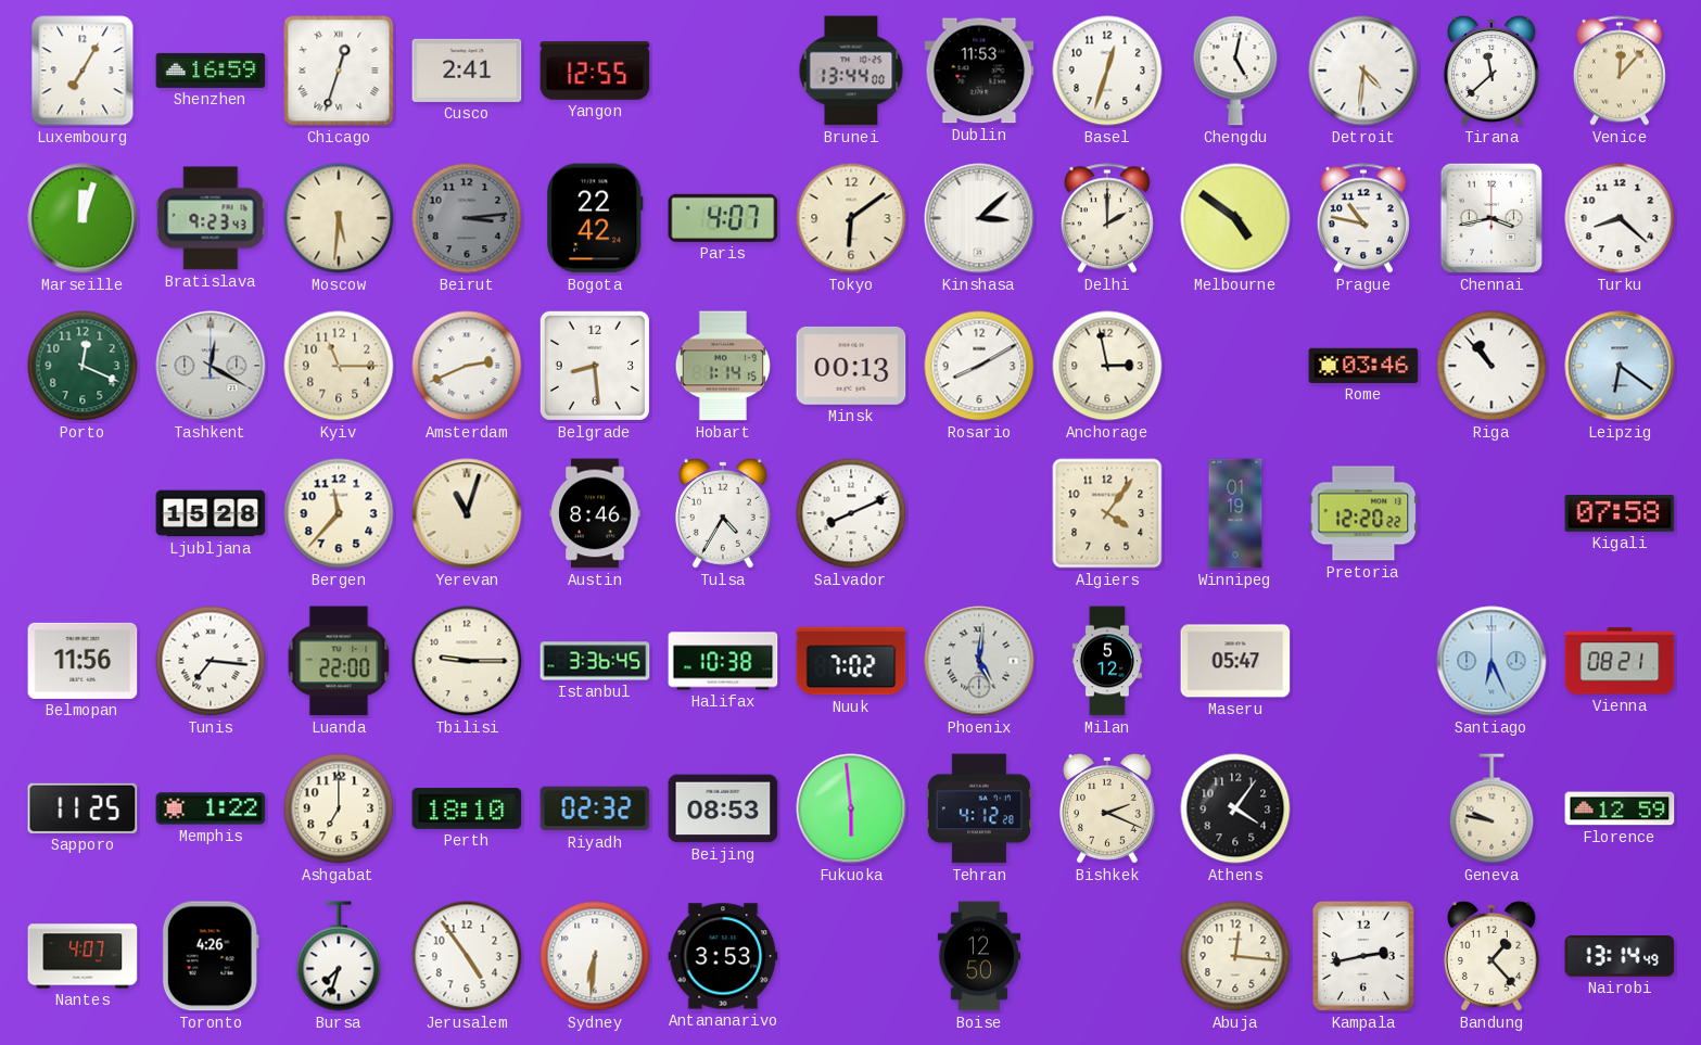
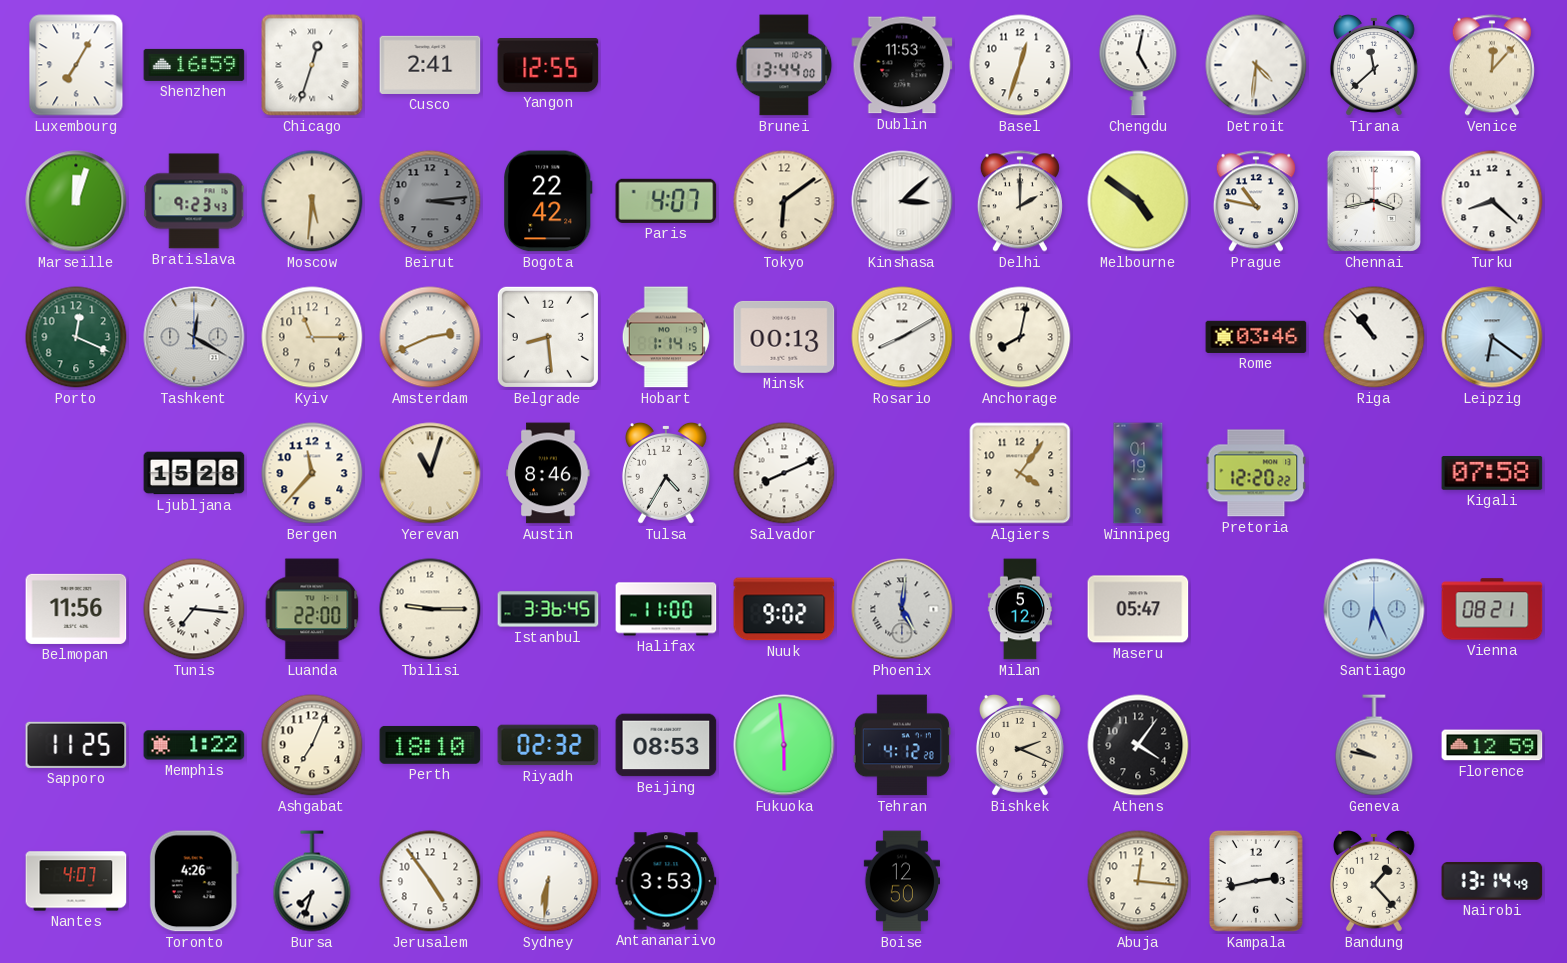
Anchorage: 2:58 -> 8:02 (1020, 337)
Halifax: 10:38 -> 11:00 (666, 609)
Nuuk: 7:02 -> 9:02 (784, 609)
Ashgabat: 7:00 -> 7:04 (312, 745)
